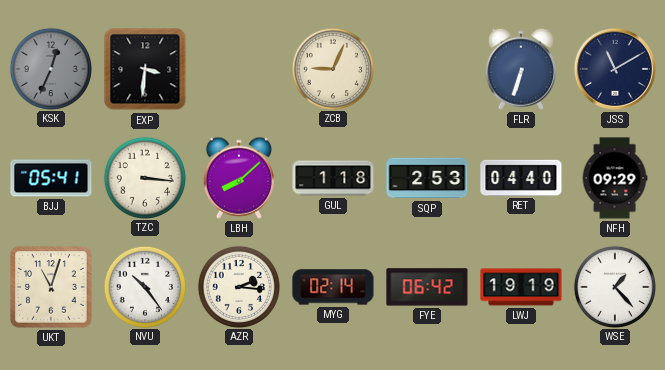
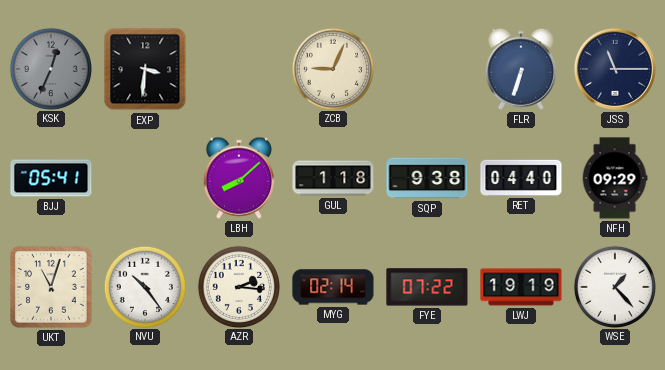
JSS: 11:10 -> 11:15 (615, 69)
TZC: 3:16 -> none (144, 177)
SQP: 2:53 -> 9:38 (427, 178)
FYE: 06:42 -> 07:22 (427, 287)
